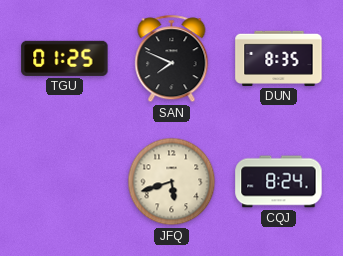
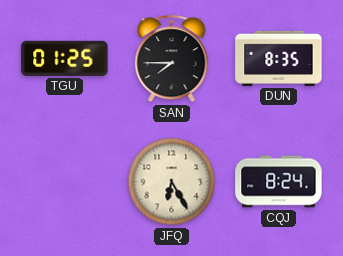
SAN: 7:49 -> 7:45 (172, 59)
JFQ: 5:42 -> 6:25 (172, 182)
